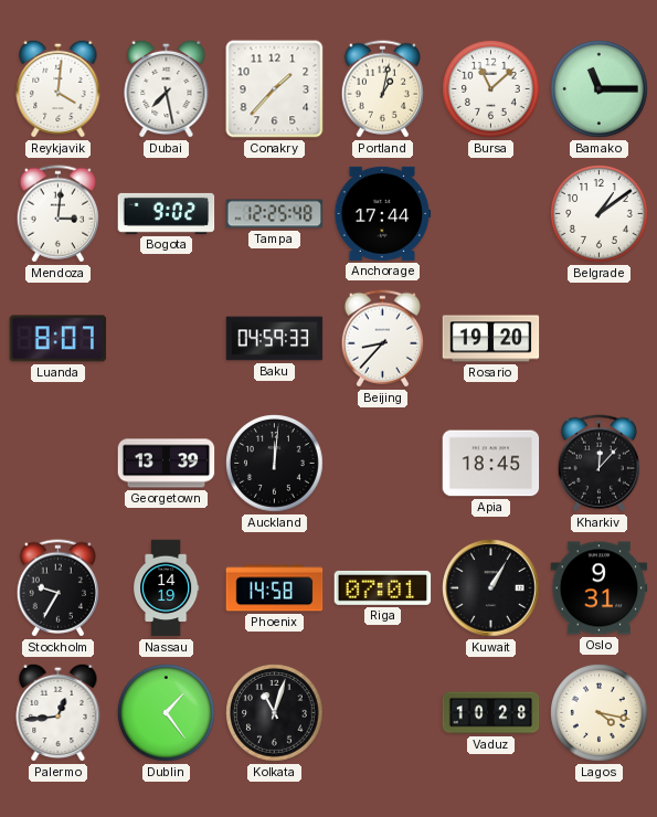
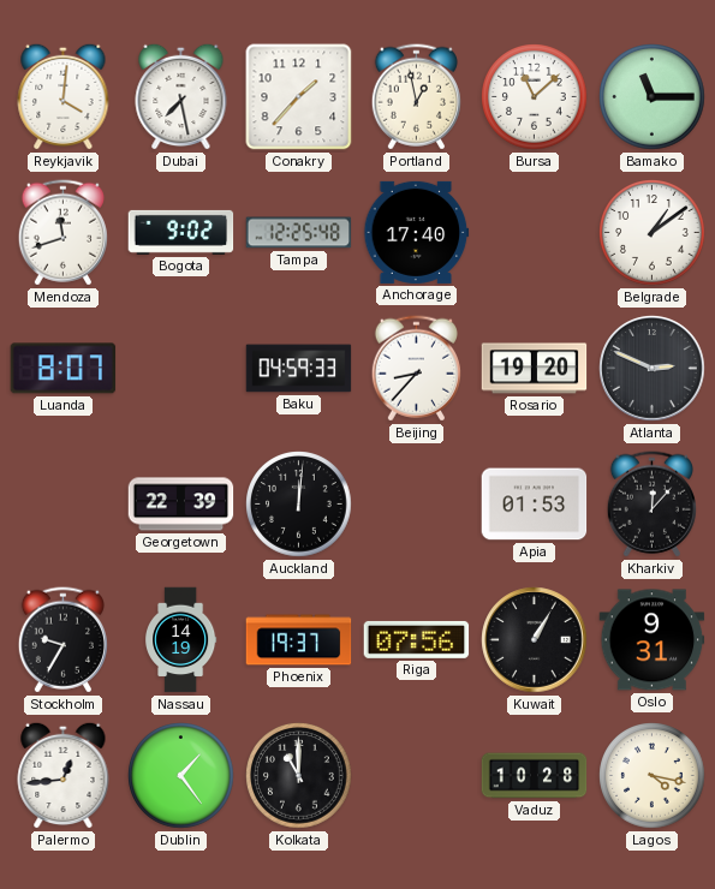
Portland: 1:02 -> 12:58 (416, 97)
Mendoza: 3:01 -> 11:42 (62, 233)
Anchorage: 17:44 -> 17:40 (417, 232)
Atlanta: none -> 2:49 (653, 369)
Georgetown: 13:39 -> 22:39 (181, 505)
Apia: 18:45 -> 01:53 (535, 505)
Phoenix: 14:58 -> 19:37 (299, 640)
Riga: 07:01 -> 07:56 (417, 639)
Kolkata: 11:03 -> 11:00 (299, 776)
